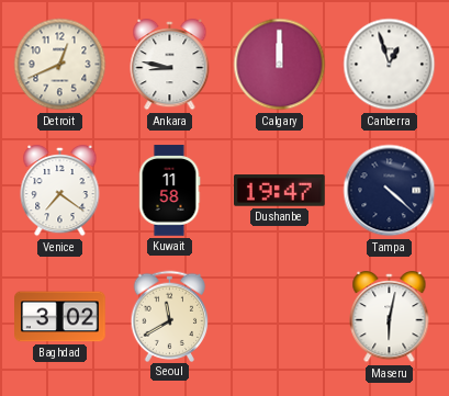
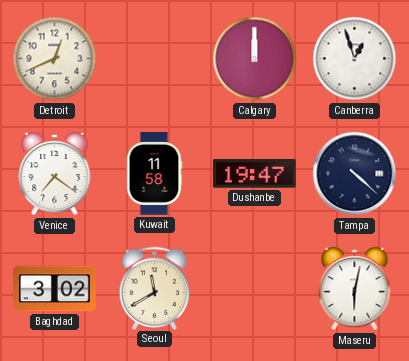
Ankara: 8:47 -> none (170, 65)
